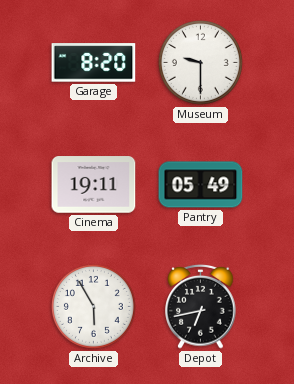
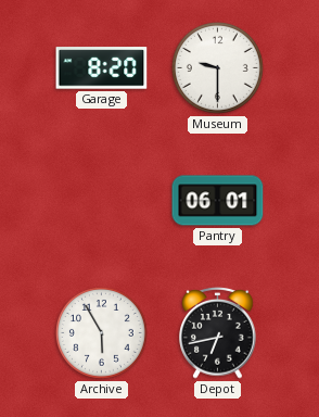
Cinema: 19:11 -> none (94, 185)
Pantry: 05:49 -> 06:01 (218, 201)
